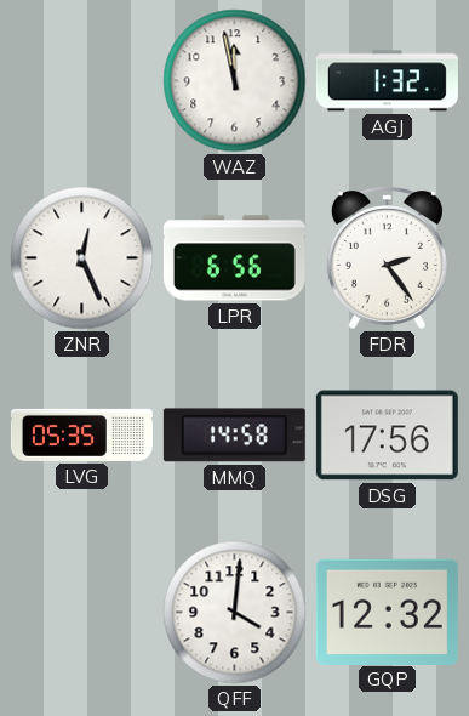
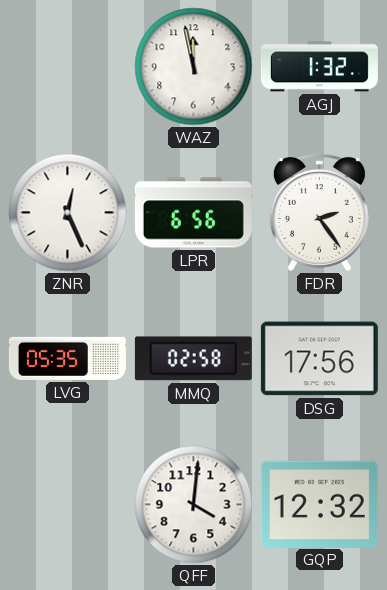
MMQ: 14:58 -> 02:58 (193, 359)
